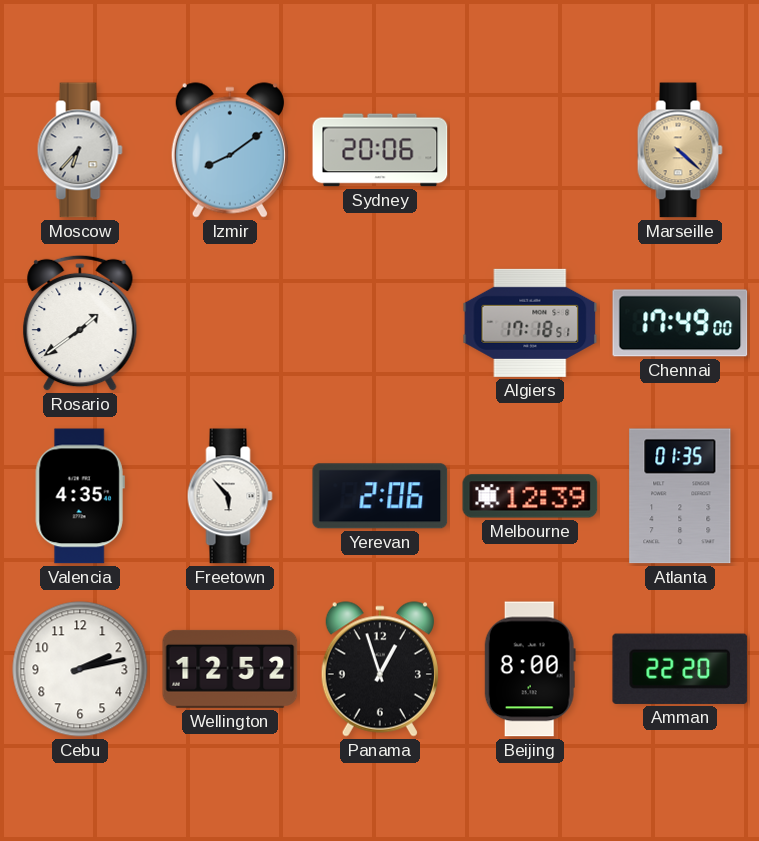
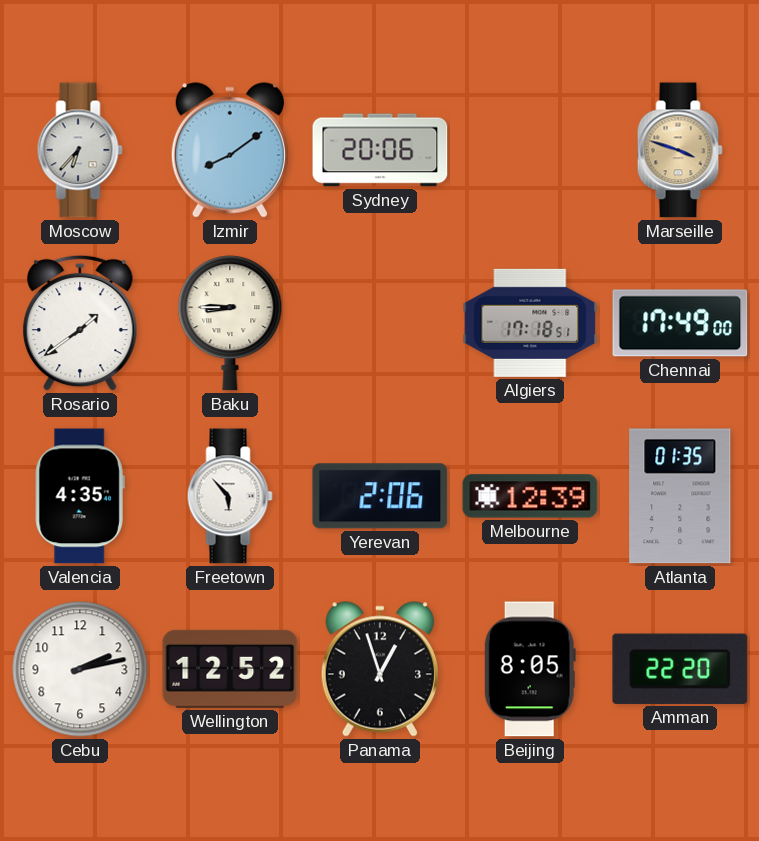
Marseille: 4:22 -> 3:48 (680, 150)
Baku: none -> 8:45 (230, 323)
Beijing: 8:00 -> 8:05 (530, 669)
